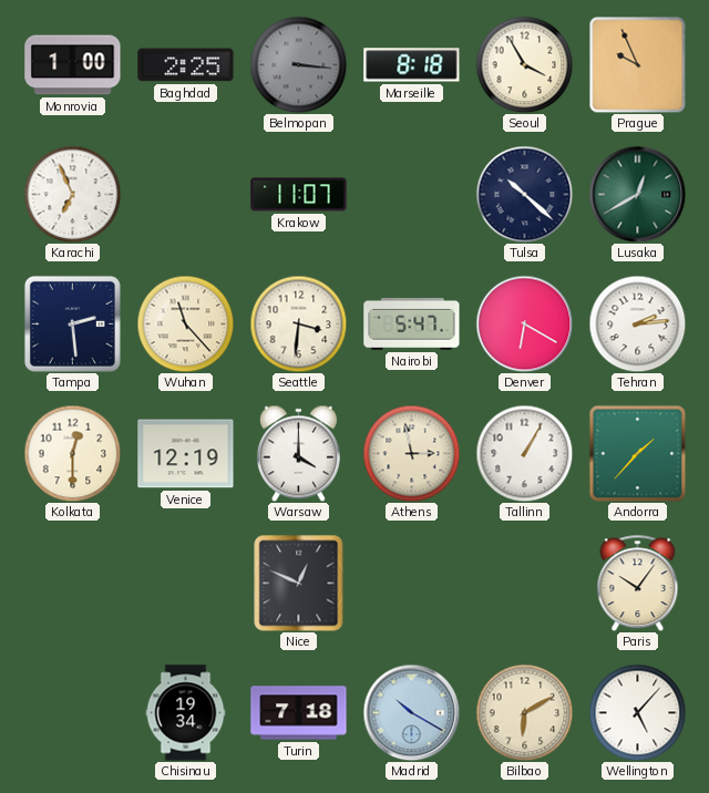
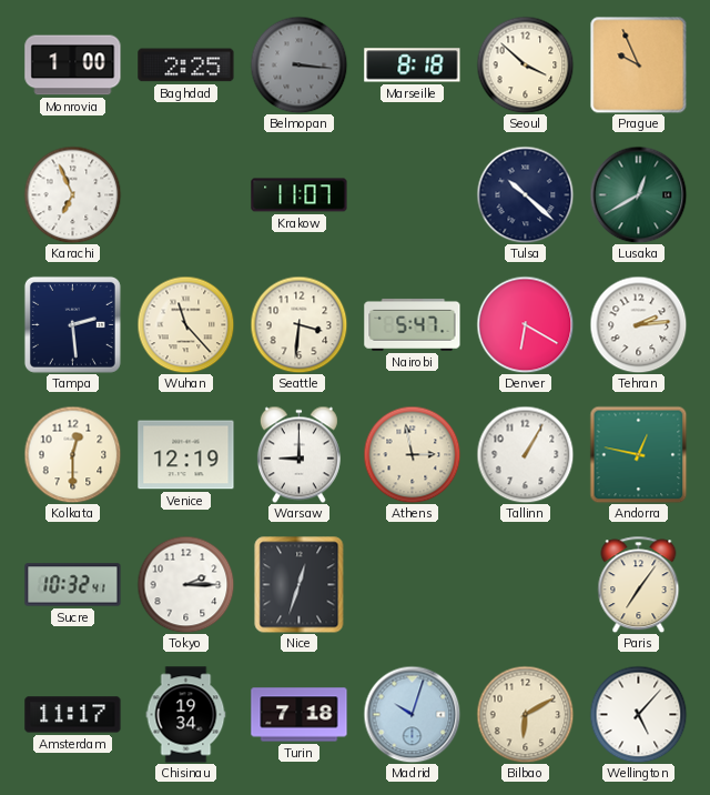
Seoul: 3:55 -> 3:52 (525, 64)
Warsaw: 4:00 -> 9:00 (298, 454)
Andorra: 1:37 -> 12:47 (638, 454)
Sucre: none -> 10:32 (73, 585)
Tokyo: none -> 2:15 (185, 584)
Nice: 12:49 -> 12:33 (300, 584)
Paris: 10:06 -> 7:06 (639, 584)
Amsterdam: none -> 11:17 (73, 715)
Madrid: 10:20 -> 10:03 (412, 714)
